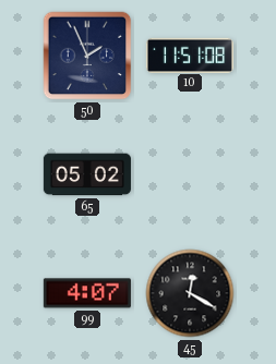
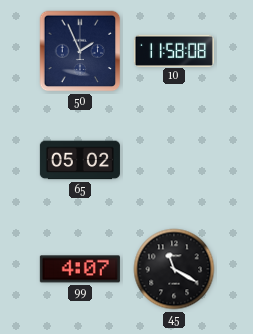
10: 11:51 -> 11:58 (174, 50)
45: 12:20 -> 11:20 (174, 269)
